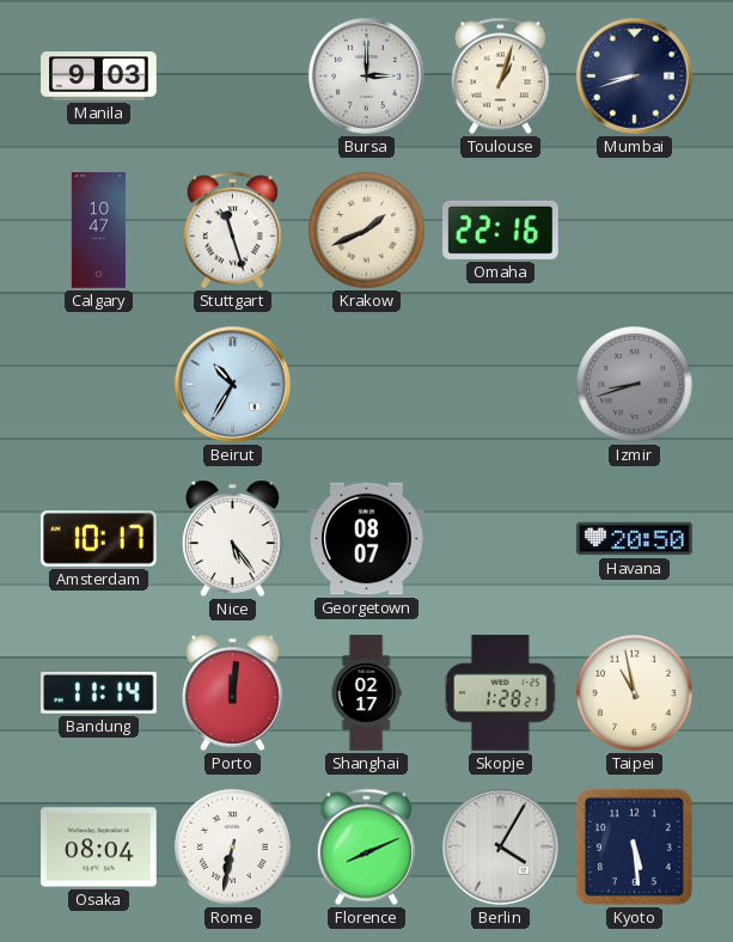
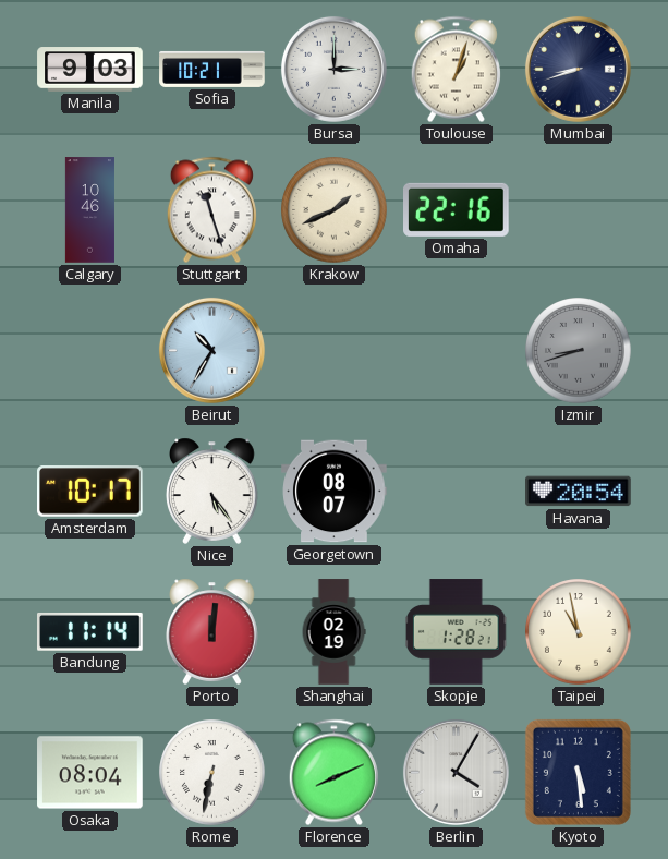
Sofia: none -> 10:21 (212, 69)
Calgary: 10:47 -> 10:46 (89, 210)
Havana: 20:50 -> 20:54 (579, 492)
Shanghai: 02:17 -> 02:19 (333, 632)
